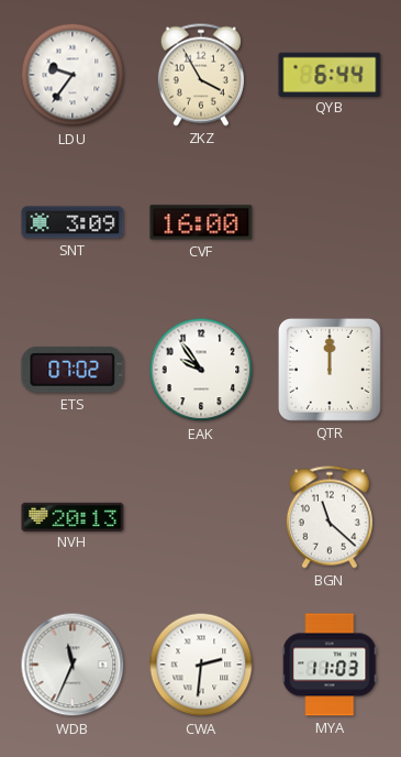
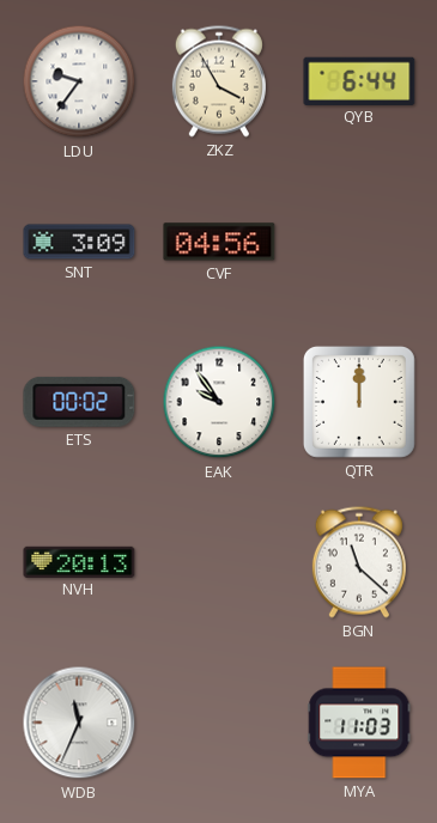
CVF: 16:00 -> 04:56 (219, 242)
ETS: 07:02 -> 00:02 (79, 402)
CWA: 2:31 -> none (201, 665)
